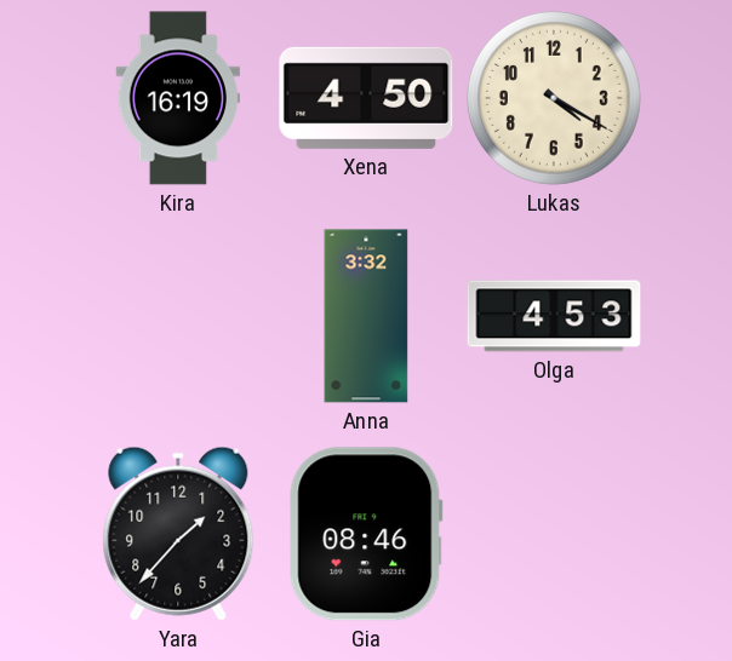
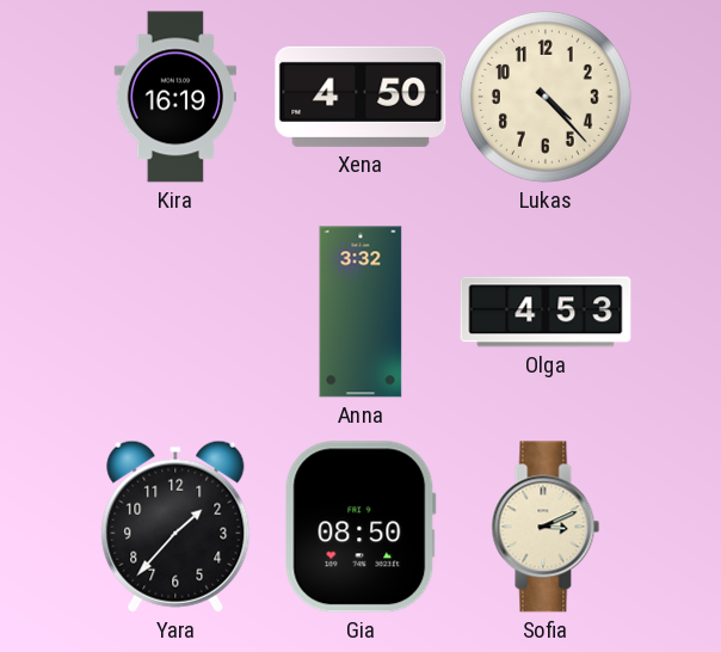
Lukas: 4:20 -> 4:23 (546, 97)
Gia: 08:46 -> 08:50 (360, 527)
Sofia: none -> 3:11 (546, 527)
